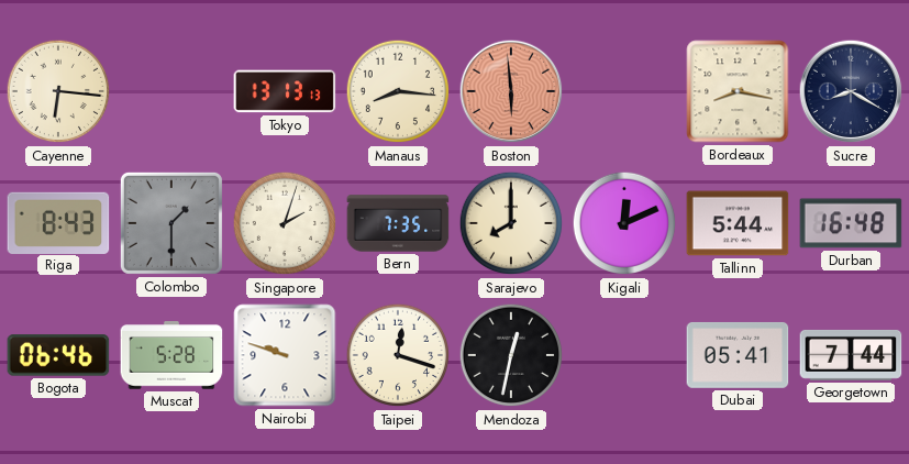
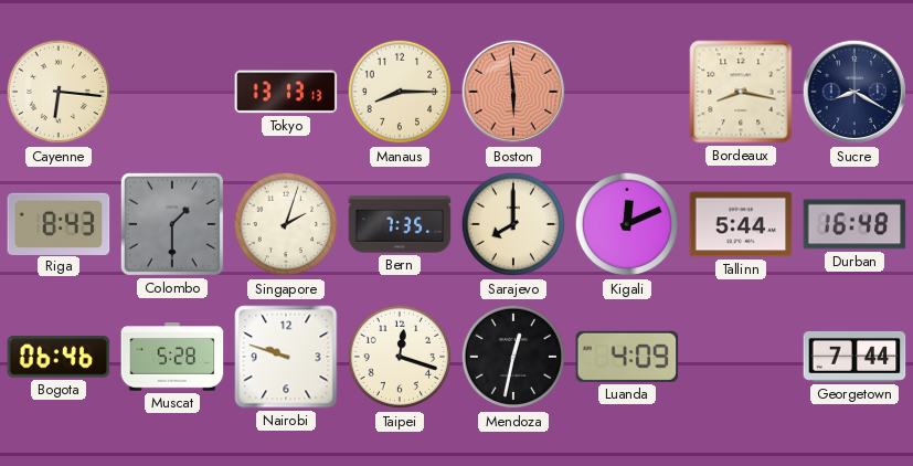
Manaus: 8:16 -> 8:15 (400, 92)
Luanda: none -> 4:09 (627, 357)
Dubai: 05:41 -> none (738, 355)
